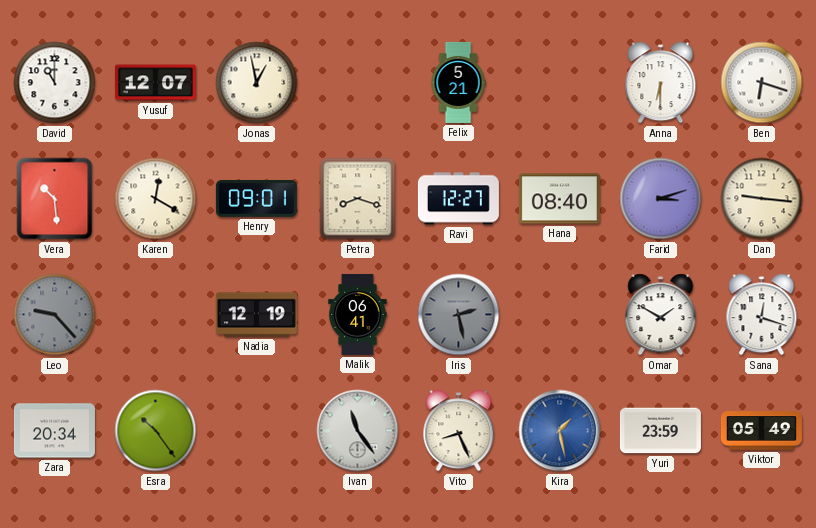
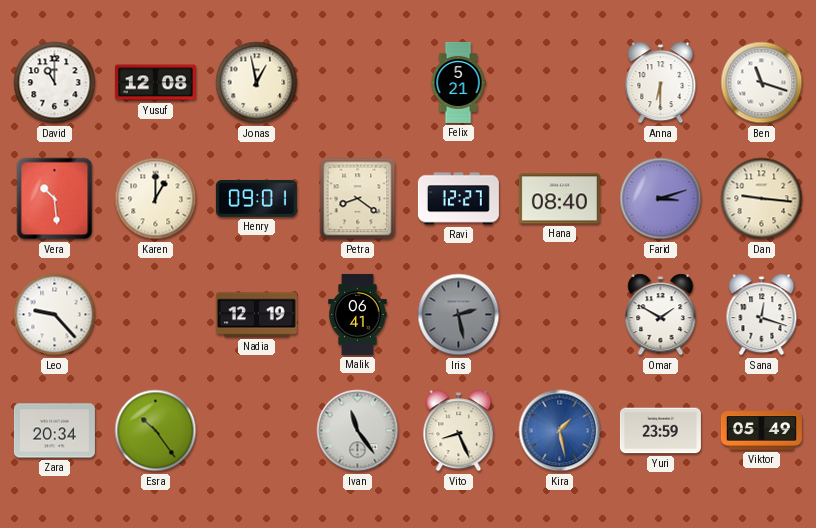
Yusuf: 12:07 -> 12:08 (155, 83)
Ben: 6:18 -> 11:18 (762, 83)
Karen: 12:20 -> 1:00 (156, 199)
Petra: 8:18 -> 8:21 (358, 199)
Leo dial: grey -> white (55, 315)
